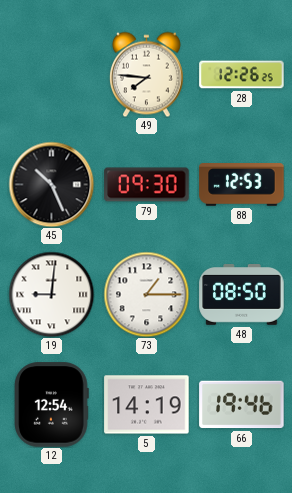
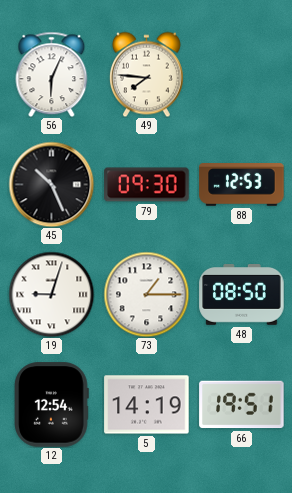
56: none -> 6:04 (52, 74)
28: 12:26 -> none (242, 75)
19: 9:01 -> 9:03 (51, 294)
66: 19:46 -> 19:51 (242, 405)
